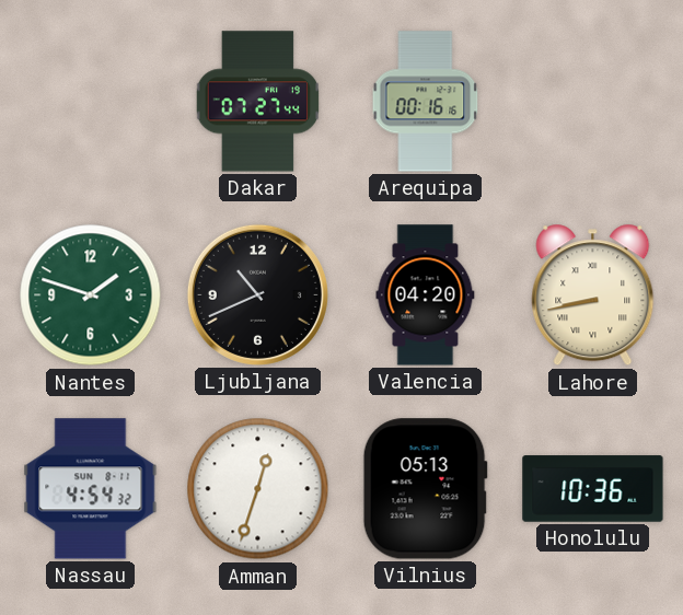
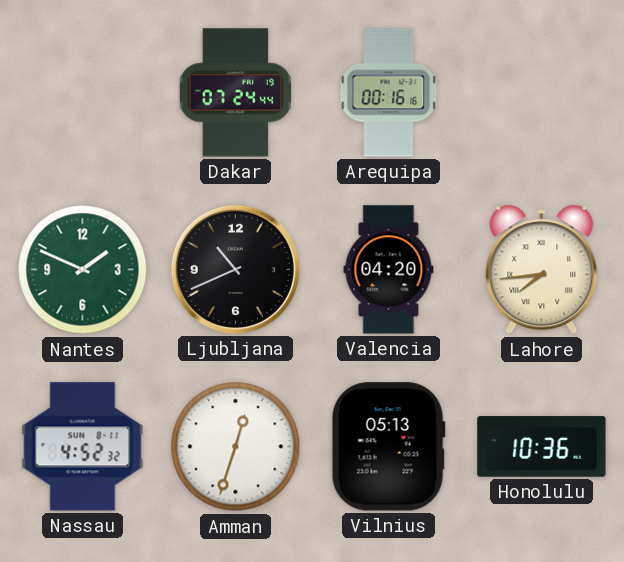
Dakar: 07:27 -> 07:24 (236, 93)
Nantes: 1:48 -> 1:49 (83, 270)
Lahore: 8:43 -> 7:44 (542, 270)
Nassau: 4:54 -> 4:52 (83, 447)
